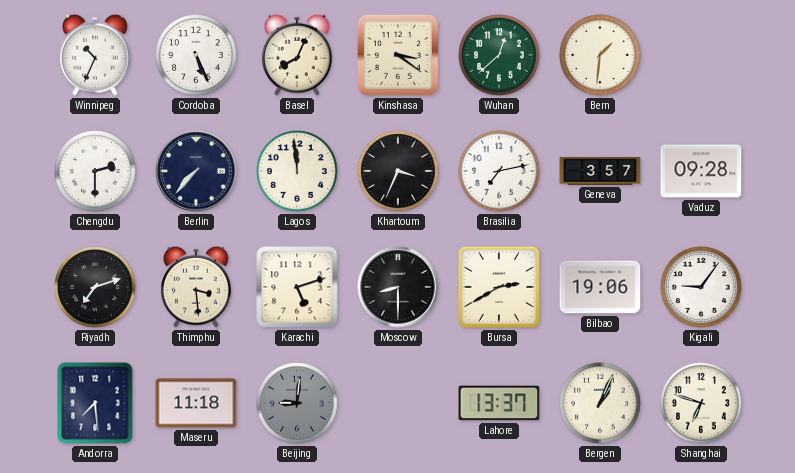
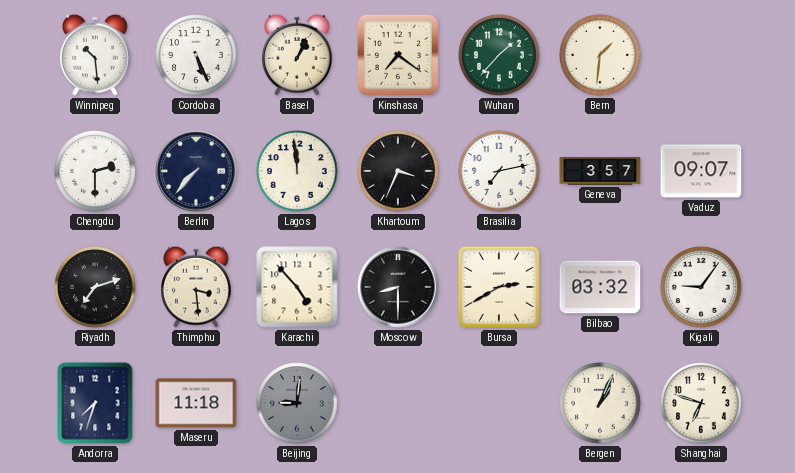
Winnipeg: 10:34 -> 10:29 (96, 55)
Basel: 8:04 -> 1:04 (298, 55)
Kinshasa: 3:21 -> 7:21 (398, 55)
Wuhan: 12:38 -> 1:37 (499, 55)
Vaduz: 09:28 -> 09:07 (701, 171)
Karachi: 5:12 -> 4:53 (297, 287)
Bilbao: 19:06 -> 03:32 (600, 287)
Andorra: 7:29 -> 7:33 (95, 403)
Lahore: 13:37 -> none (499, 403)
